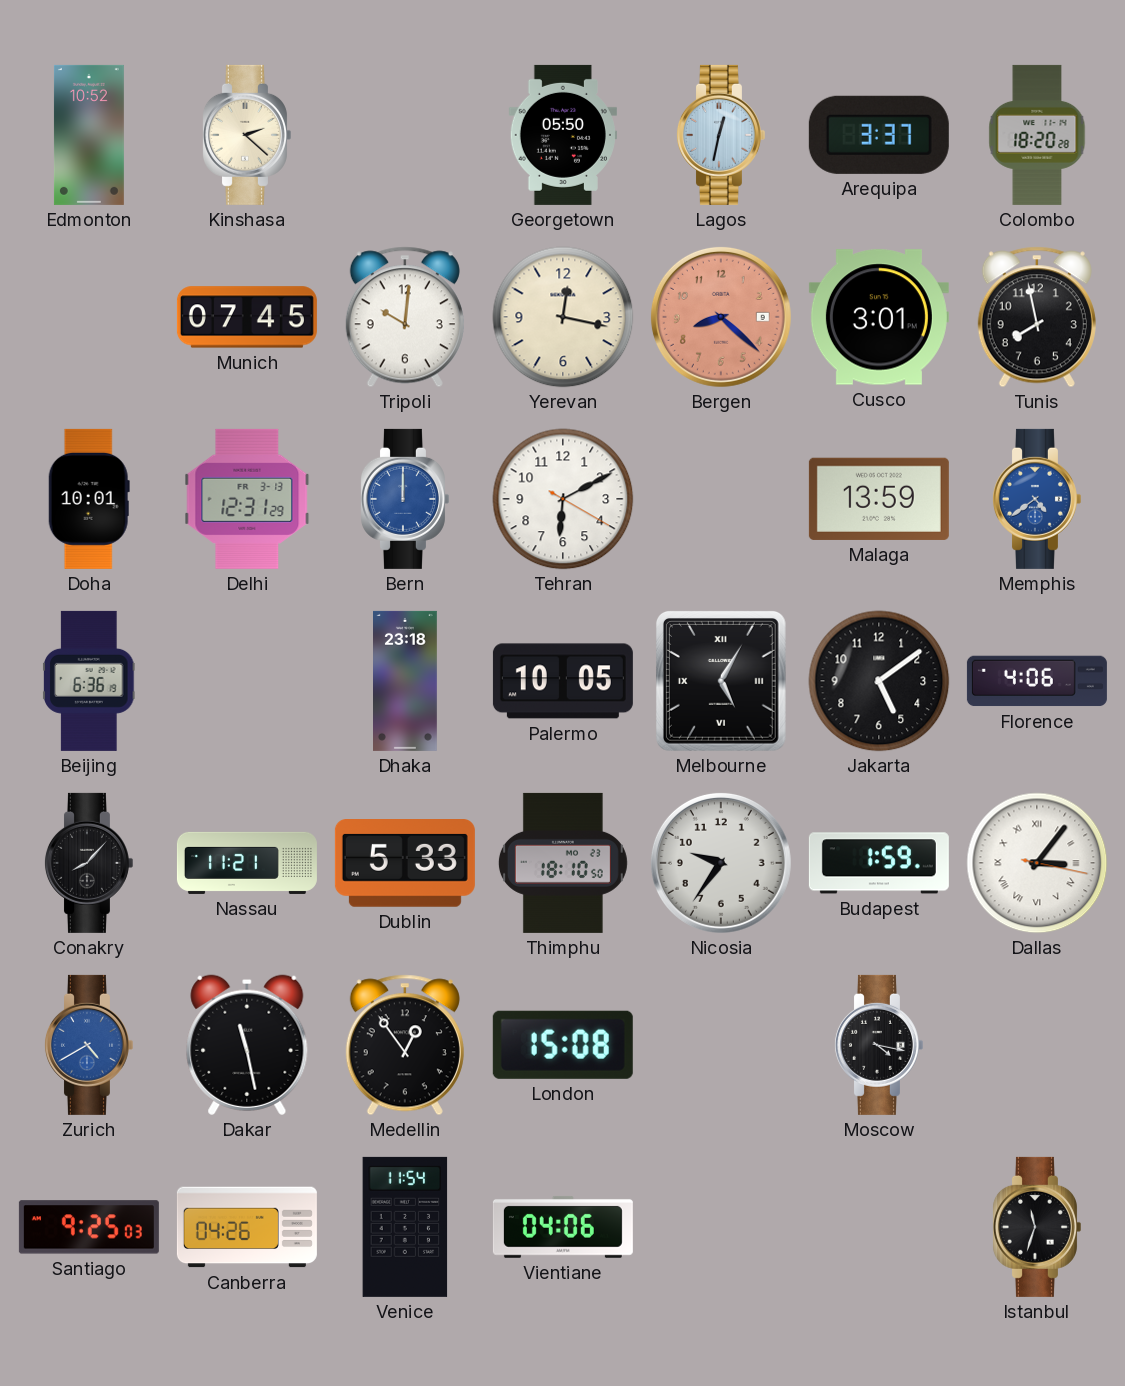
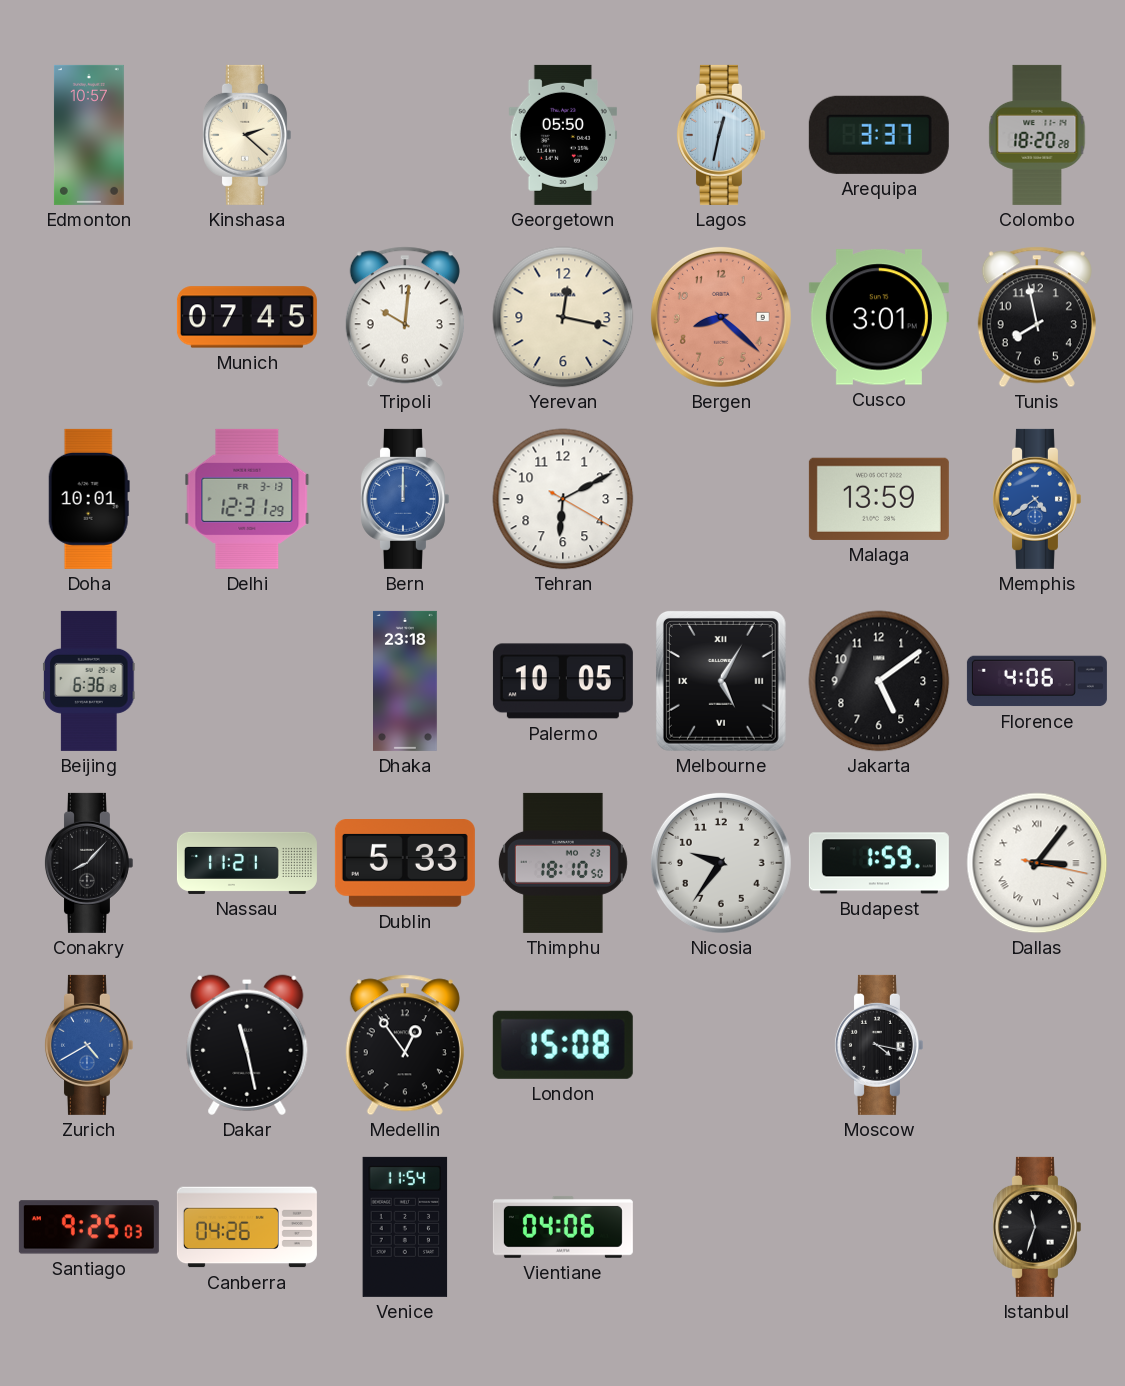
Edmonton: 10:52 -> 10:57 (89, 135)
